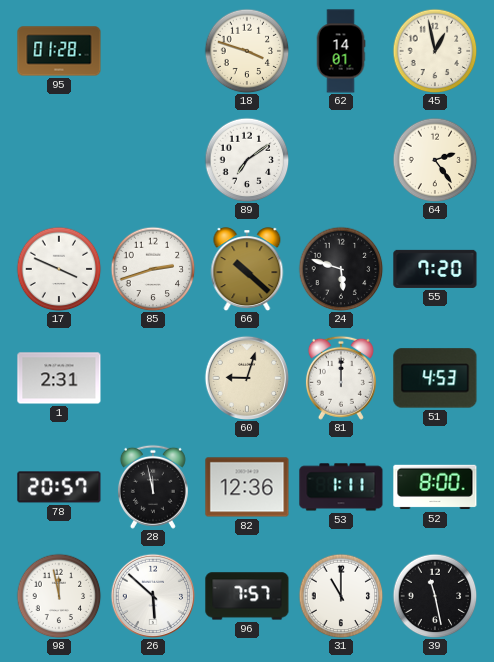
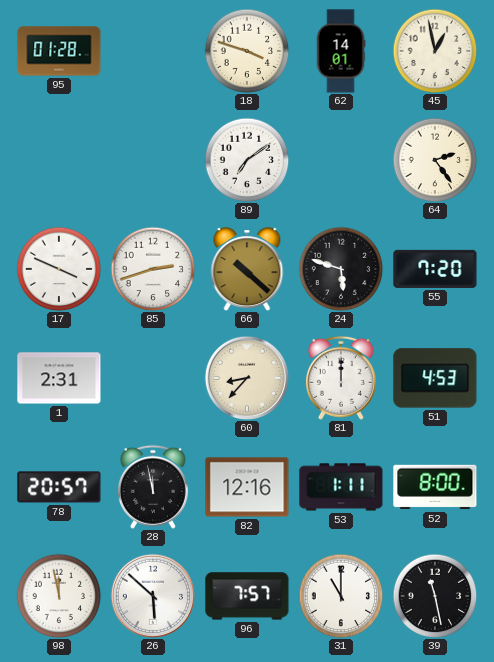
60: 9:03 -> 8:37 (246, 377)
82: 12:36 -> 12:16 (247, 487)
